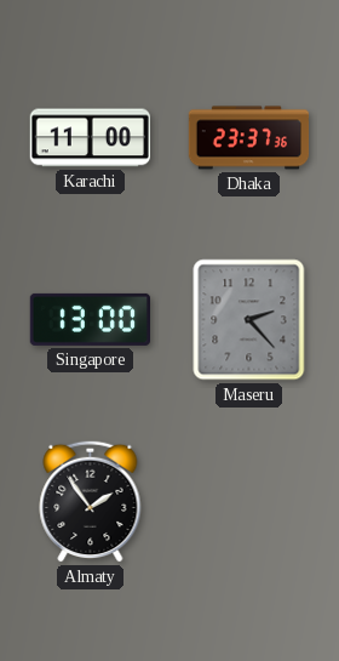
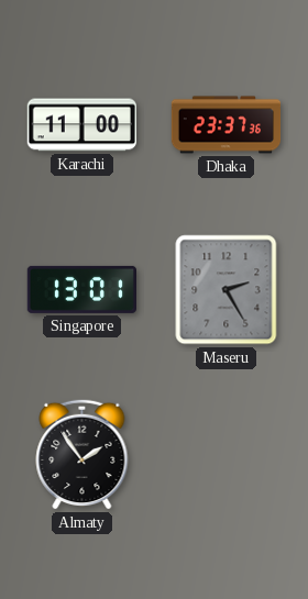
Singapore: 13:00 -> 13:01 (81, 289)
Maseru: 2:23 -> 2:25 (227, 290)
